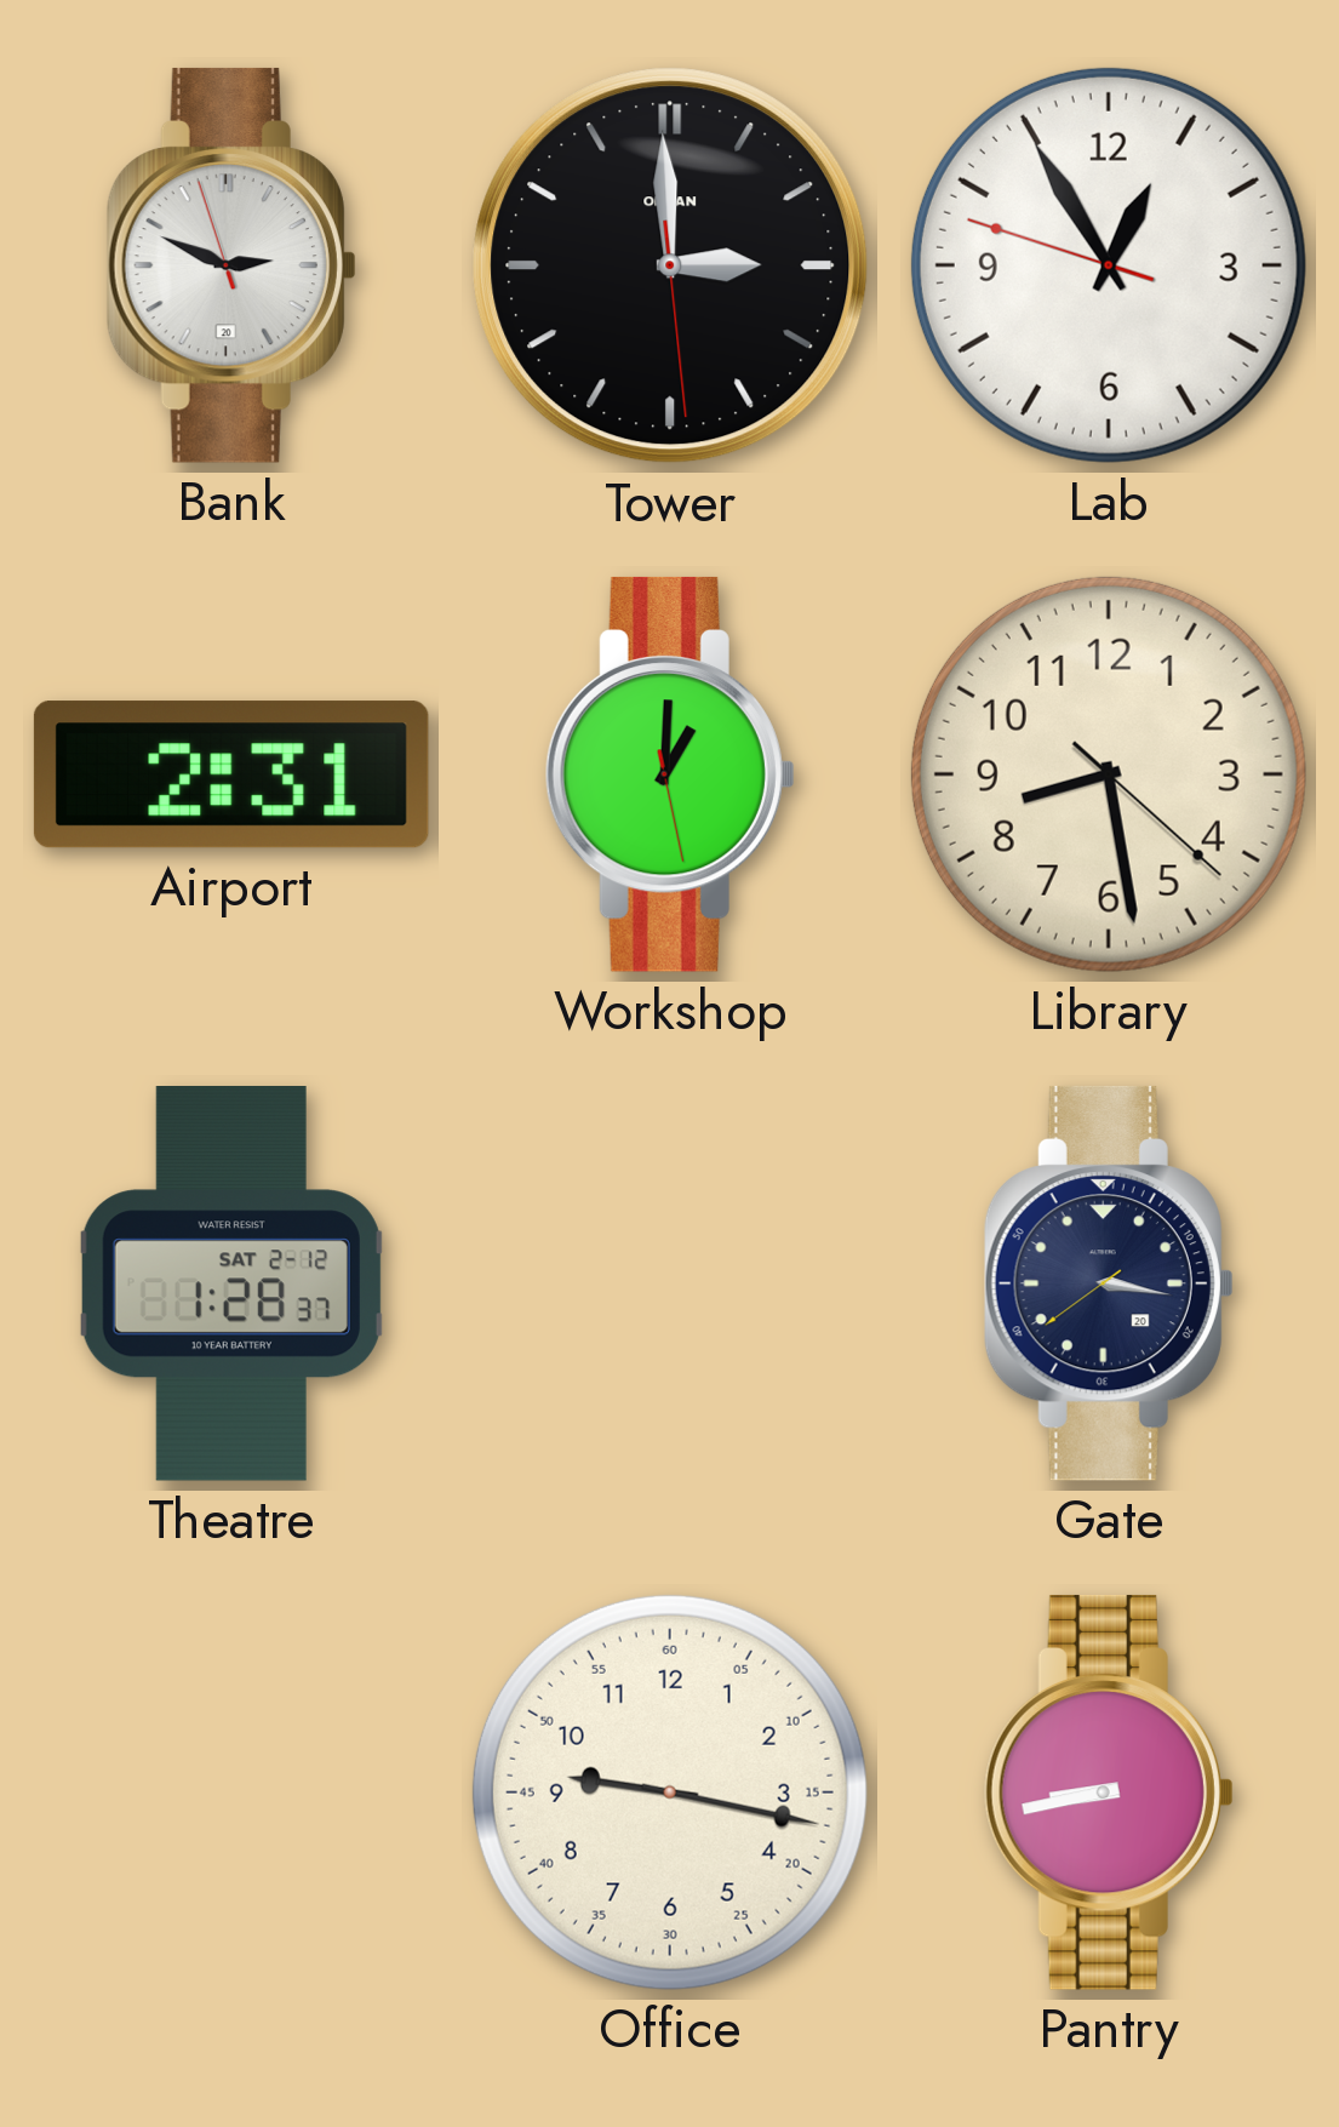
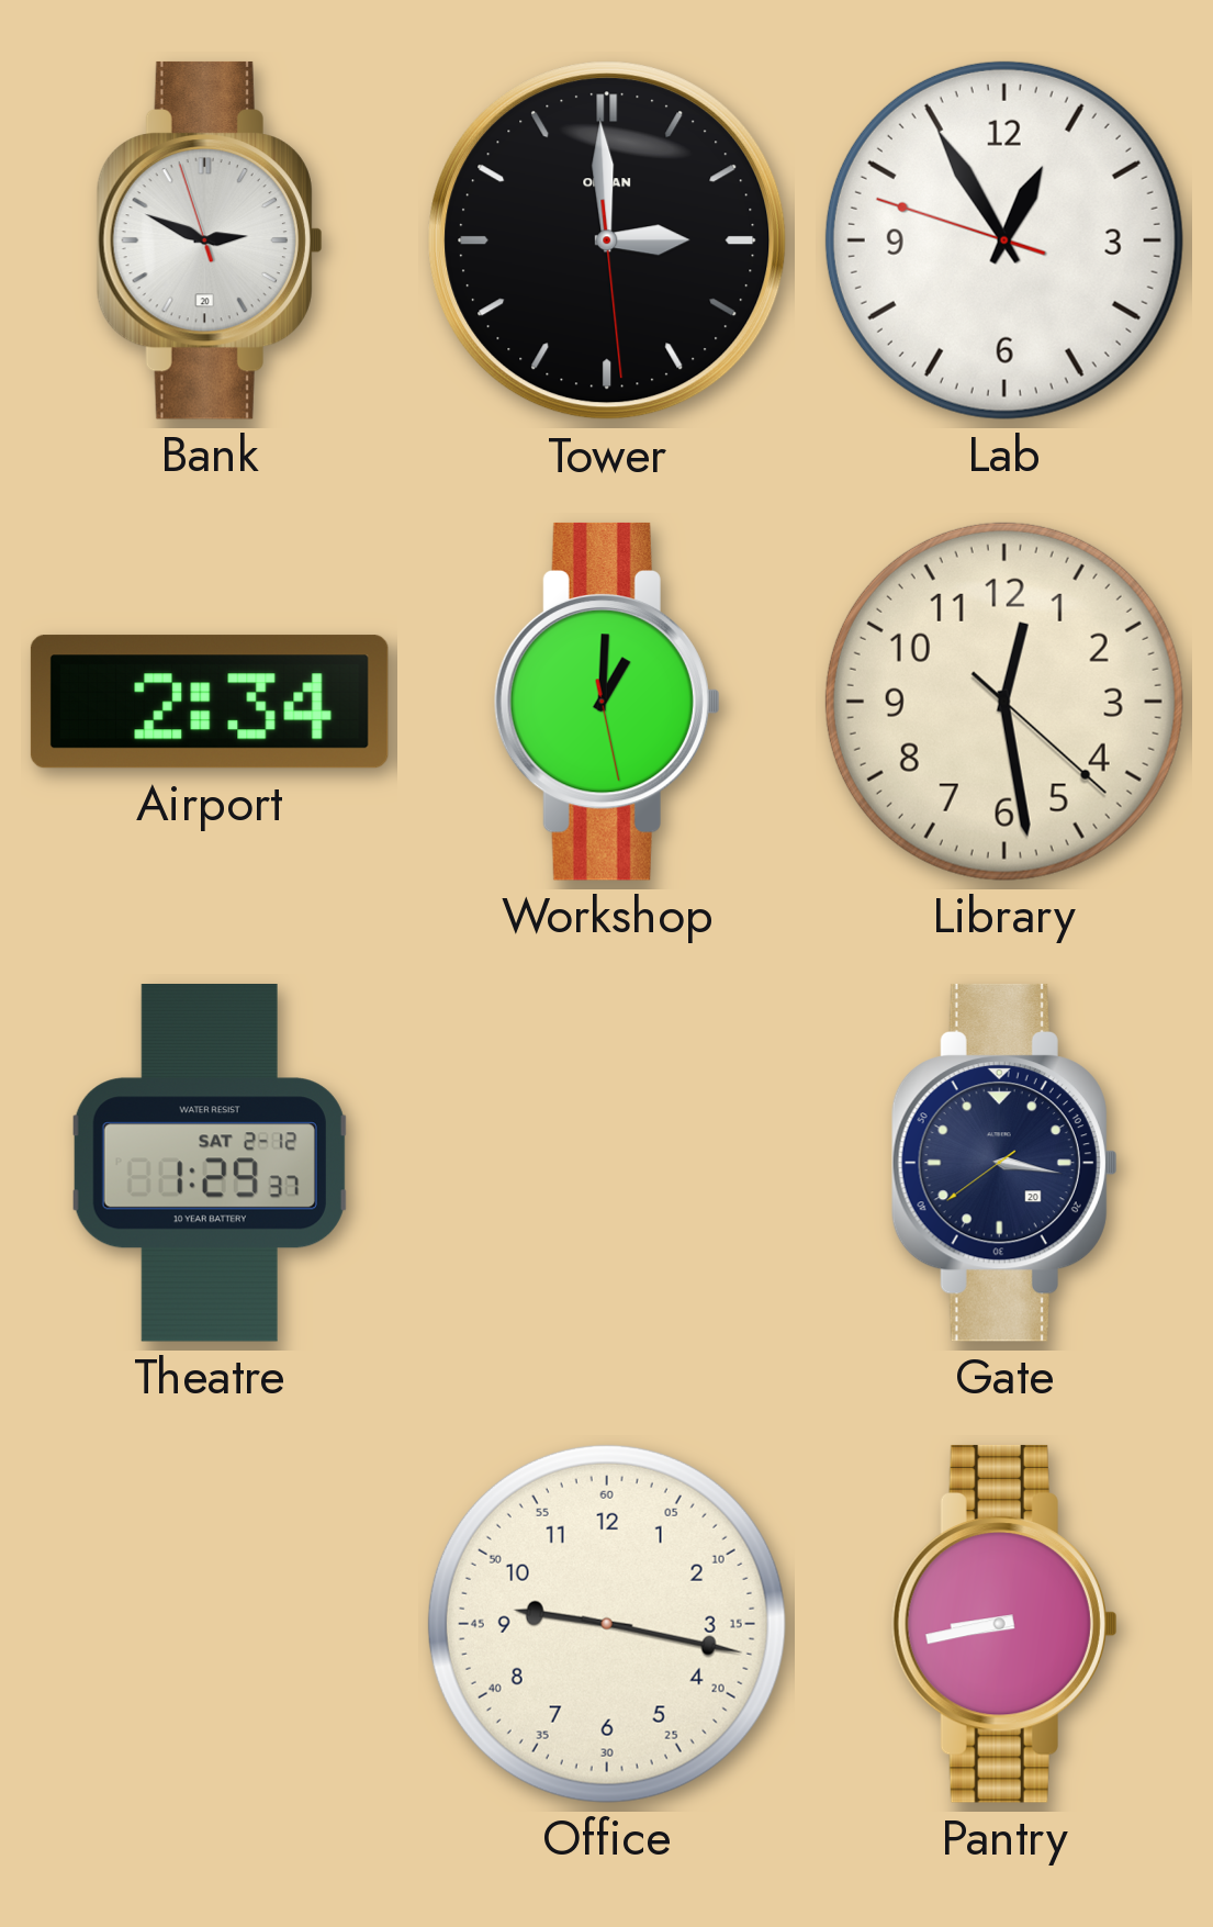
Airport: 2:31 -> 2:34 (210, 702)
Library: 8:28 -> 12:28 (1004, 702)
Theatre: 1:28 -> 1:29 (210, 1164)
